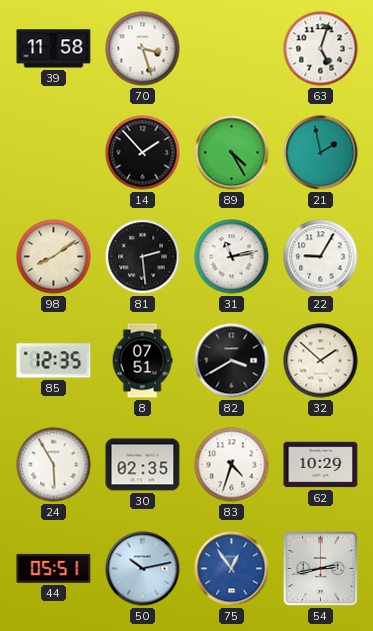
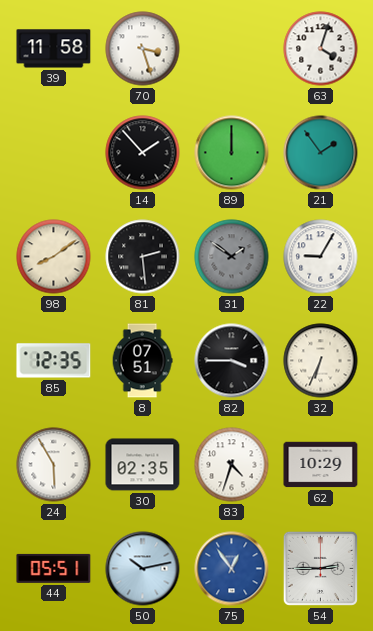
63: 5:03 -> 4:03 (321, 49)
89: 4:25 -> 12:00 (232, 153)
21: 1:58 -> 1:54 (321, 153)
31: 11:13 -> 1:51 (232, 257)
31 dial: white -> grey (232, 257)
82: 3:40 -> 3:45 (232, 361)
32: 1:52 -> 6:34 (321, 361)
54: 2:43 -> 2:45 (320, 568)
